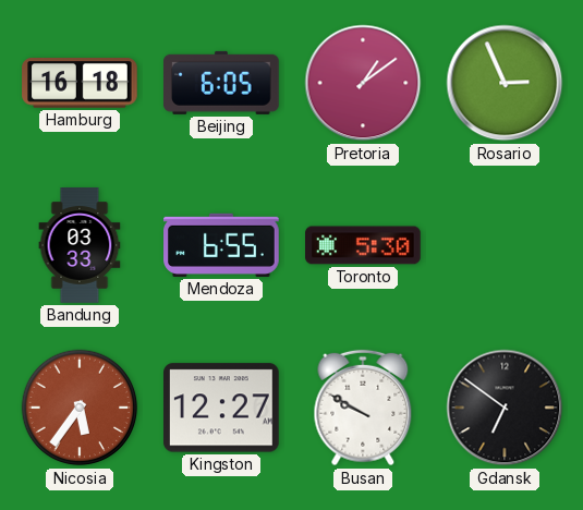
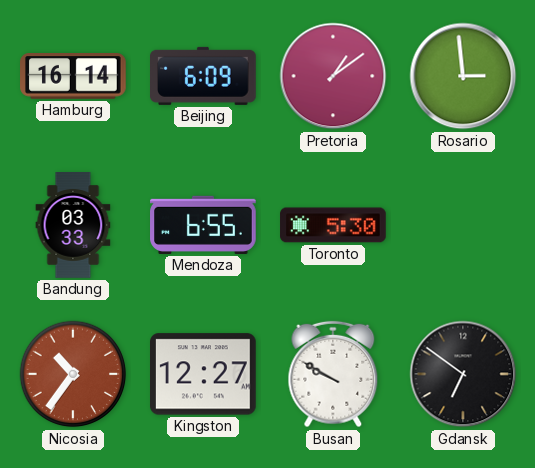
Hamburg: 16:18 -> 16:14 (73, 77)
Beijing: 6:05 -> 6:09 (204, 76)
Rosario: 2:56 -> 2:59 (463, 76)
Nicosia: 5:36 -> 10:36 (73, 374)
